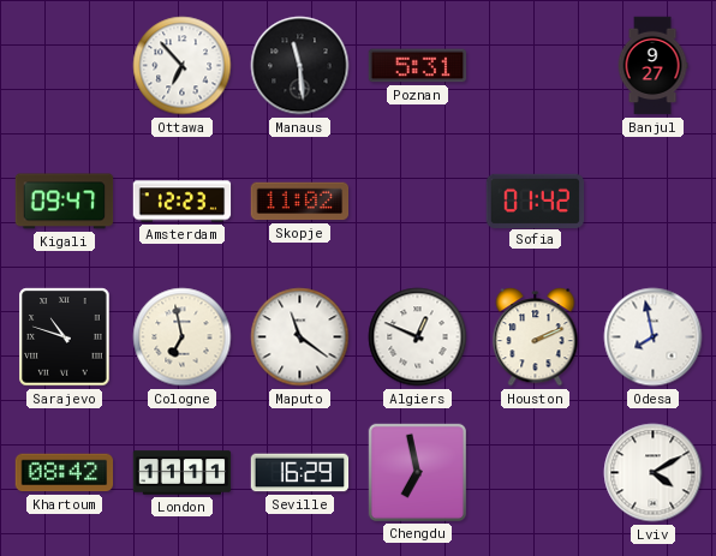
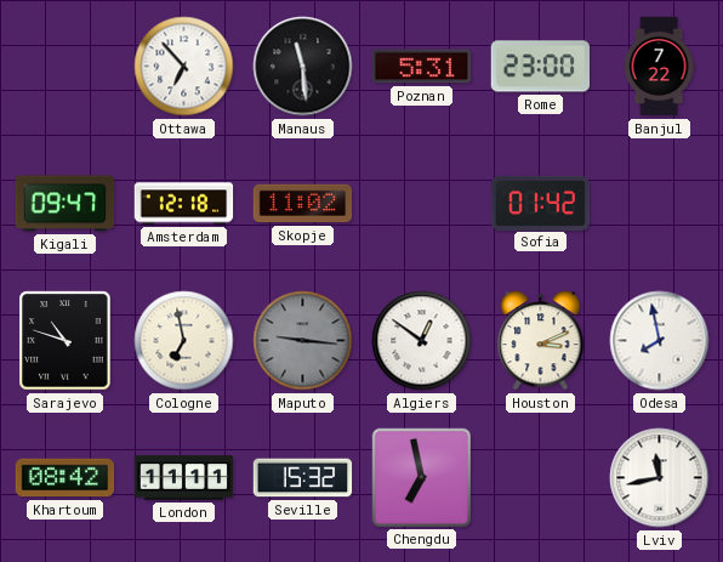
Rome: none -> 23:00 (541, 67)
Banjul: 9:27 -> 7:22 (659, 67)
Amsterdam: 12:23 -> 12:18 (184, 204)
Maputo: 11:21 -> 9:16 (303, 341)
Maputo dial: white -> grey (303, 341)
Algiers: 12:49 -> 12:51 (422, 341)
Houston: 2:11 -> 3:11 (541, 341)
Seville: 16:29 -> 15:32 (303, 478)
Lviv: 4:10 -> 11:43 (660, 478)
